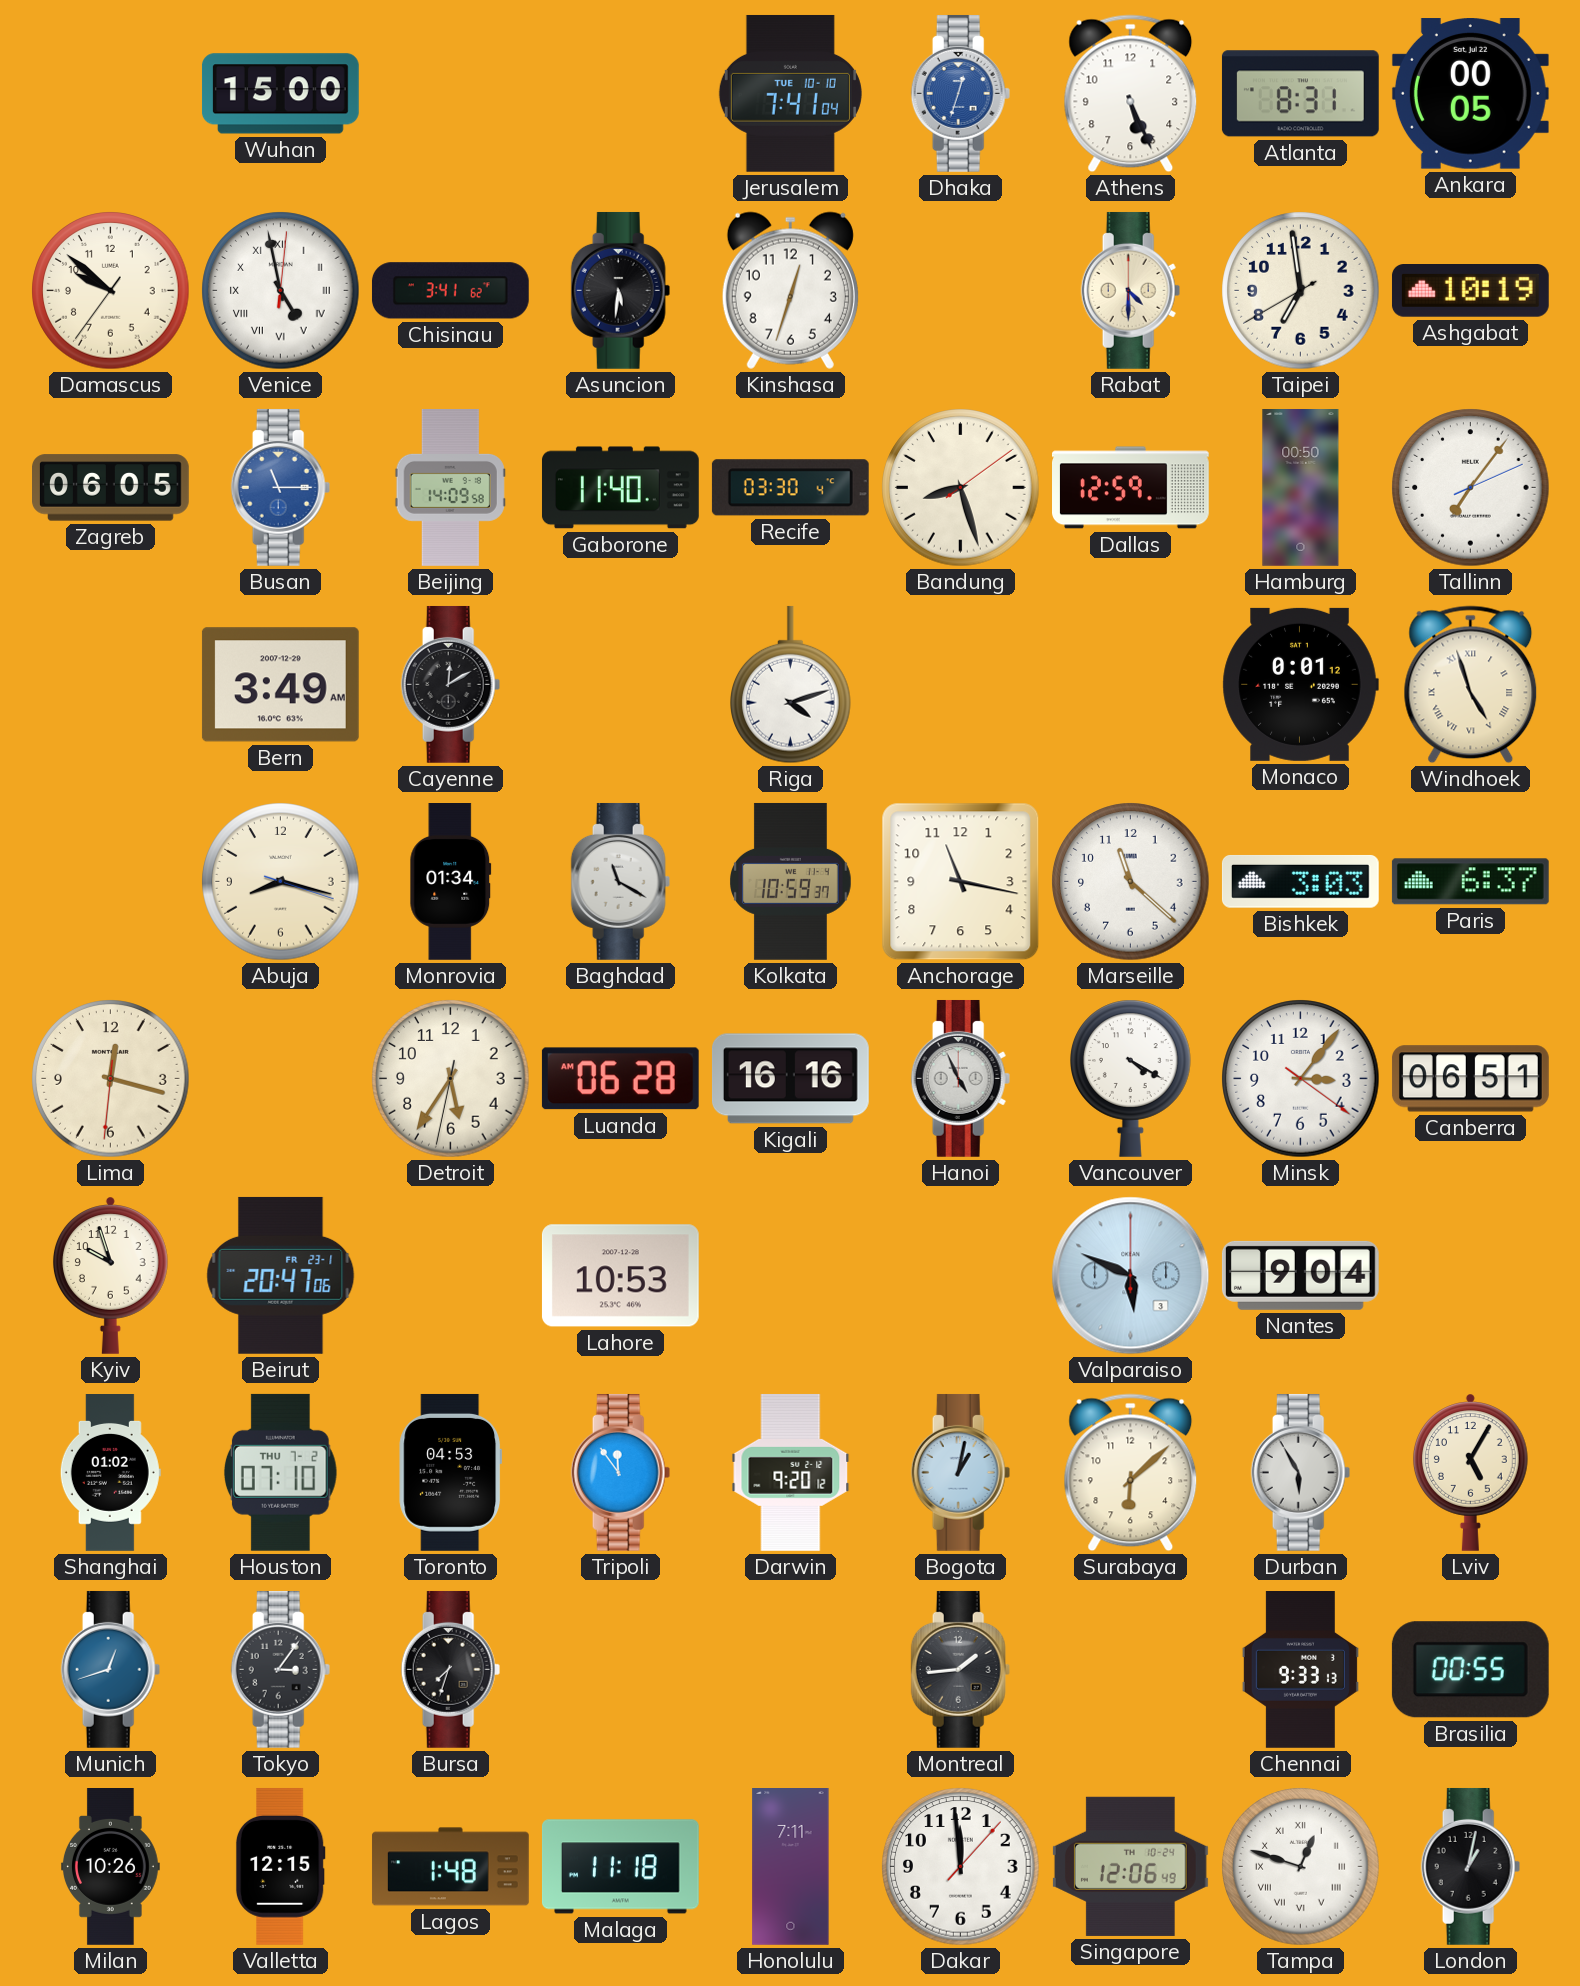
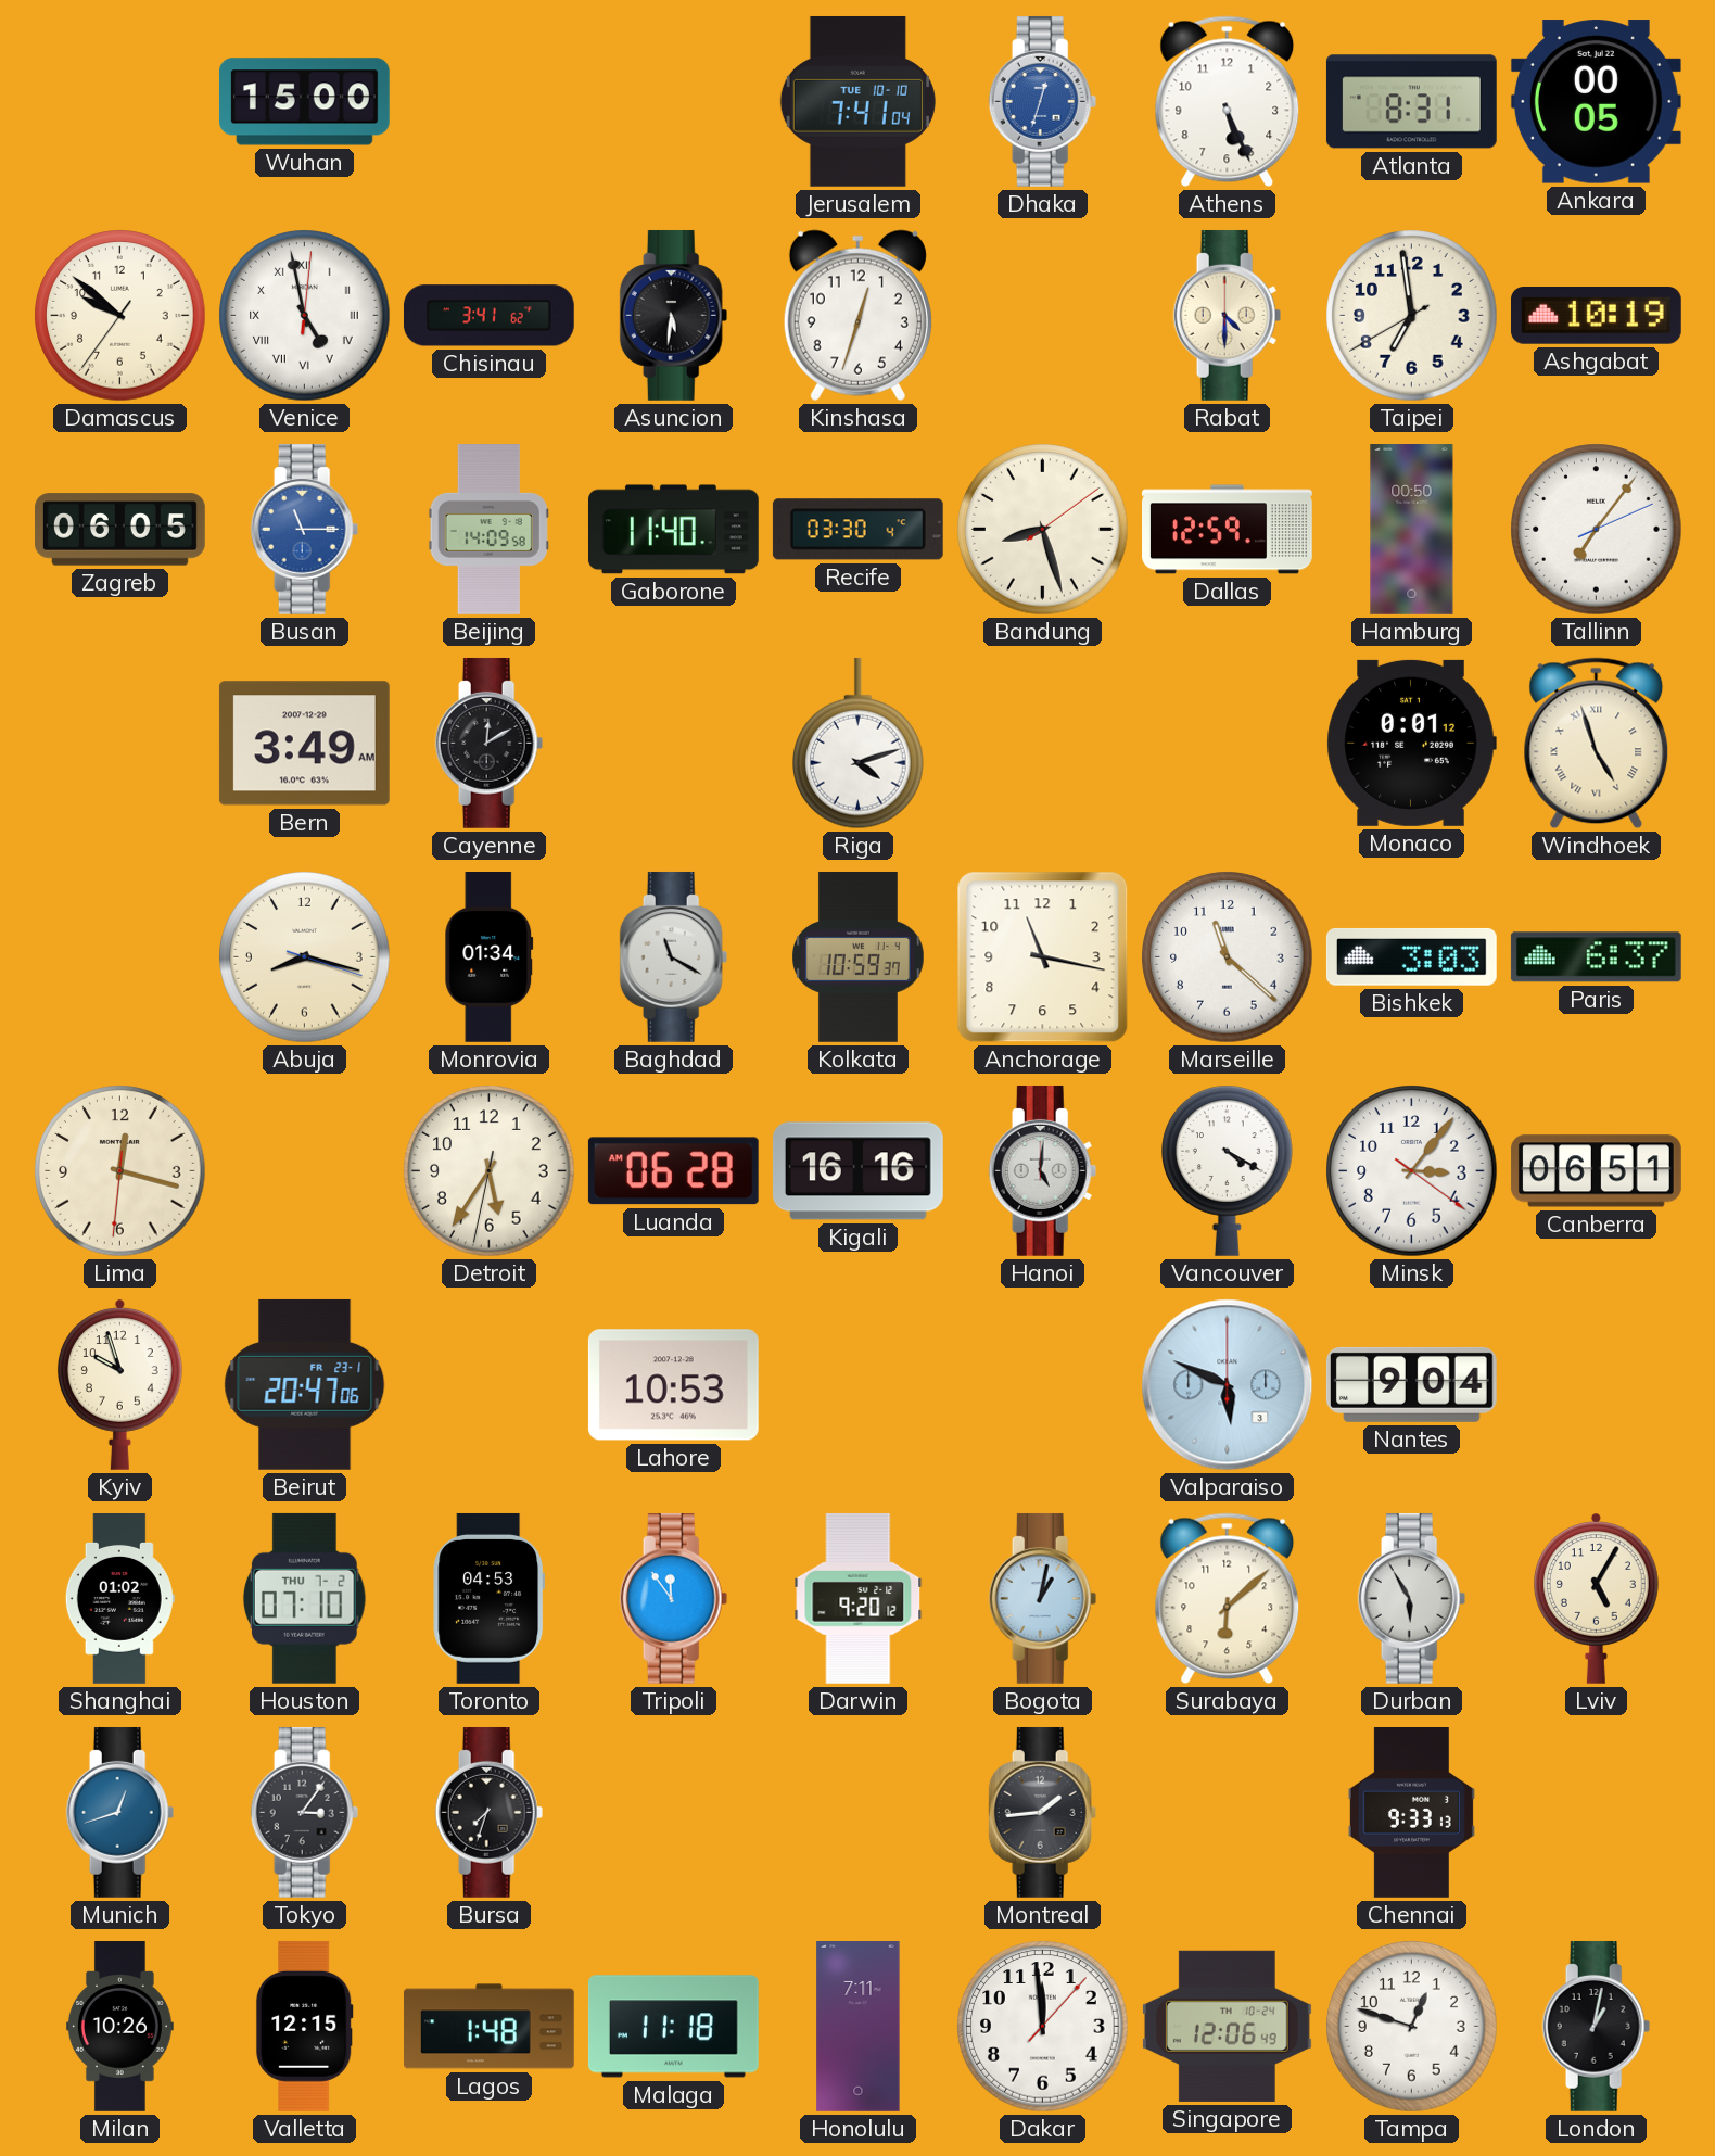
Hanoi: 4:56 -> 5:01 (1043, 1170)
Brasilia: 00:55 -> none (1470, 1670)
Tampa numerals: Roman -> Arabic (1412, 2027)
